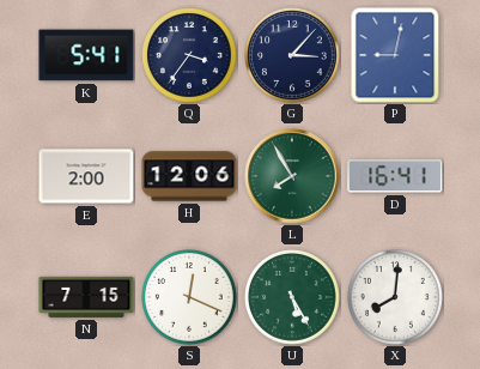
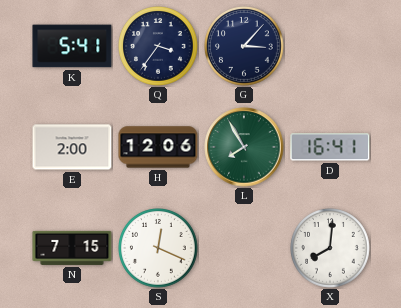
P: 9:02 -> none (395, 55)
U: 5:25 -> none (293, 298)
